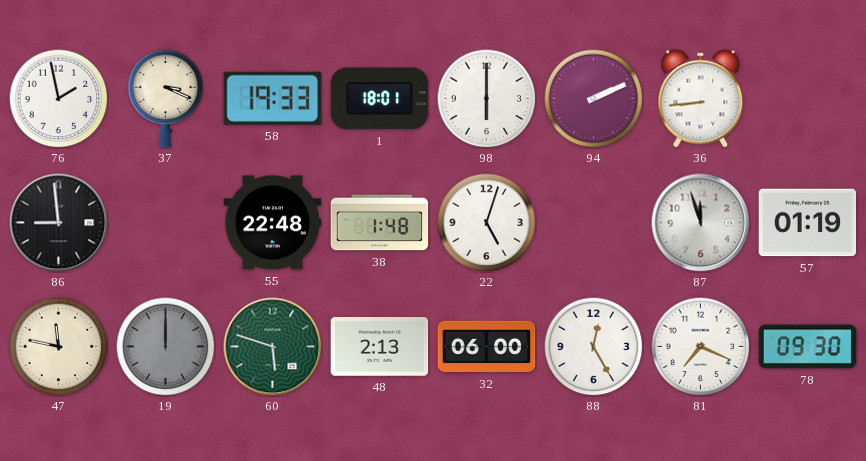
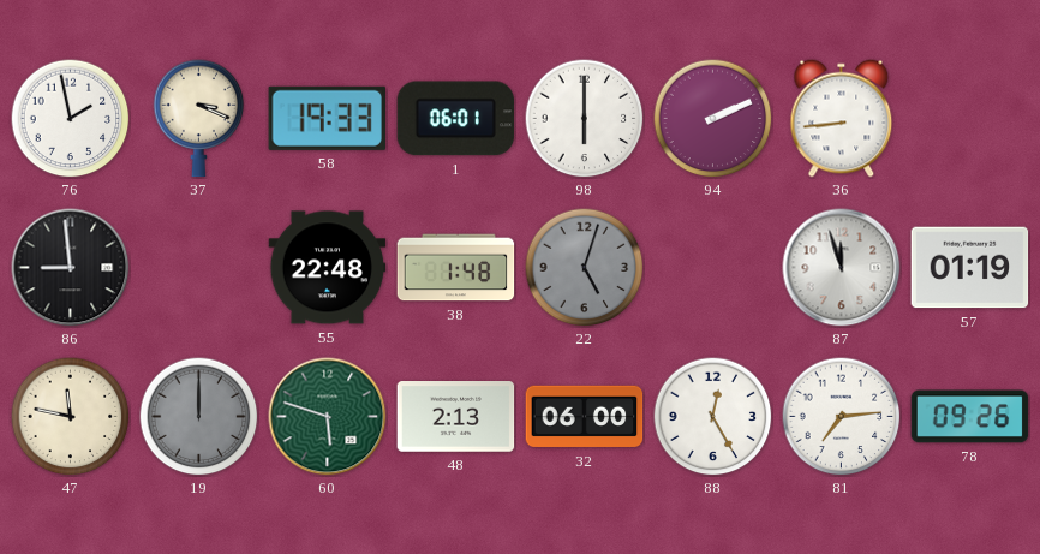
1: 18:01 -> 06:01 (456, 119)
22 dial: white -> grey (585, 268)
81: 7:19 -> 7:14 (842, 417)
78: 09:30 -> 09:26 (970, 417)
